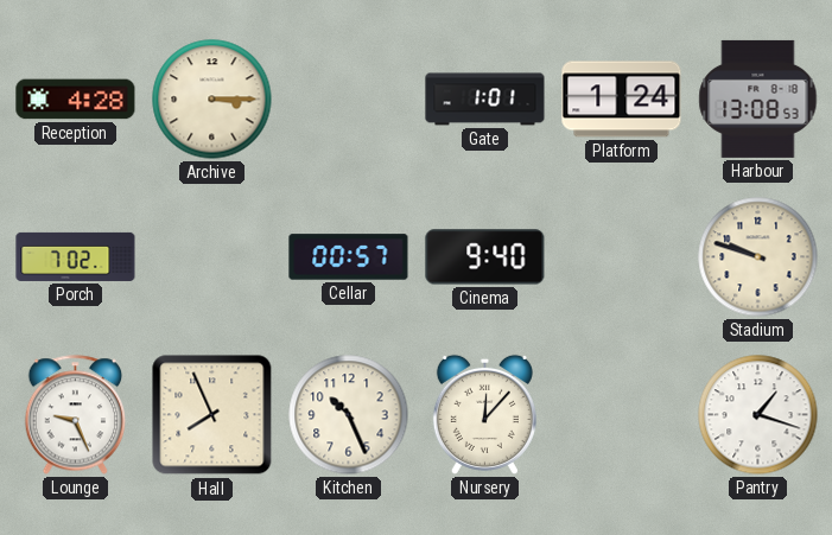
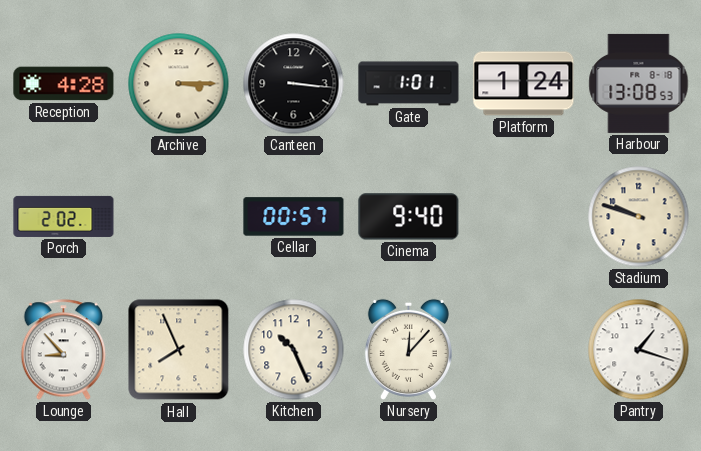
Canteen: none -> 3:16 (294, 84)
Porch: 7:02 -> 2:02 (64, 216)
Lounge: 9:26 -> 8:53 (64, 350)
